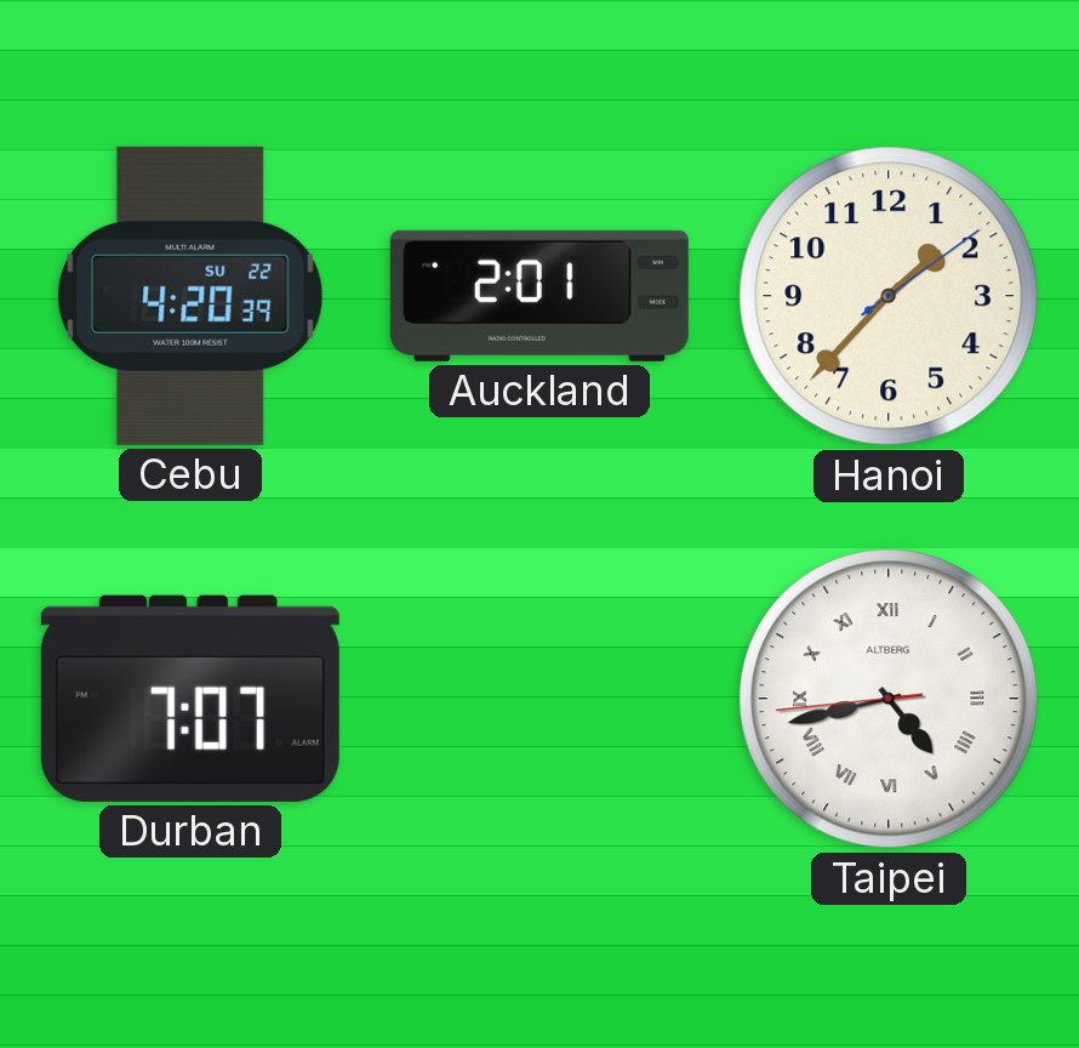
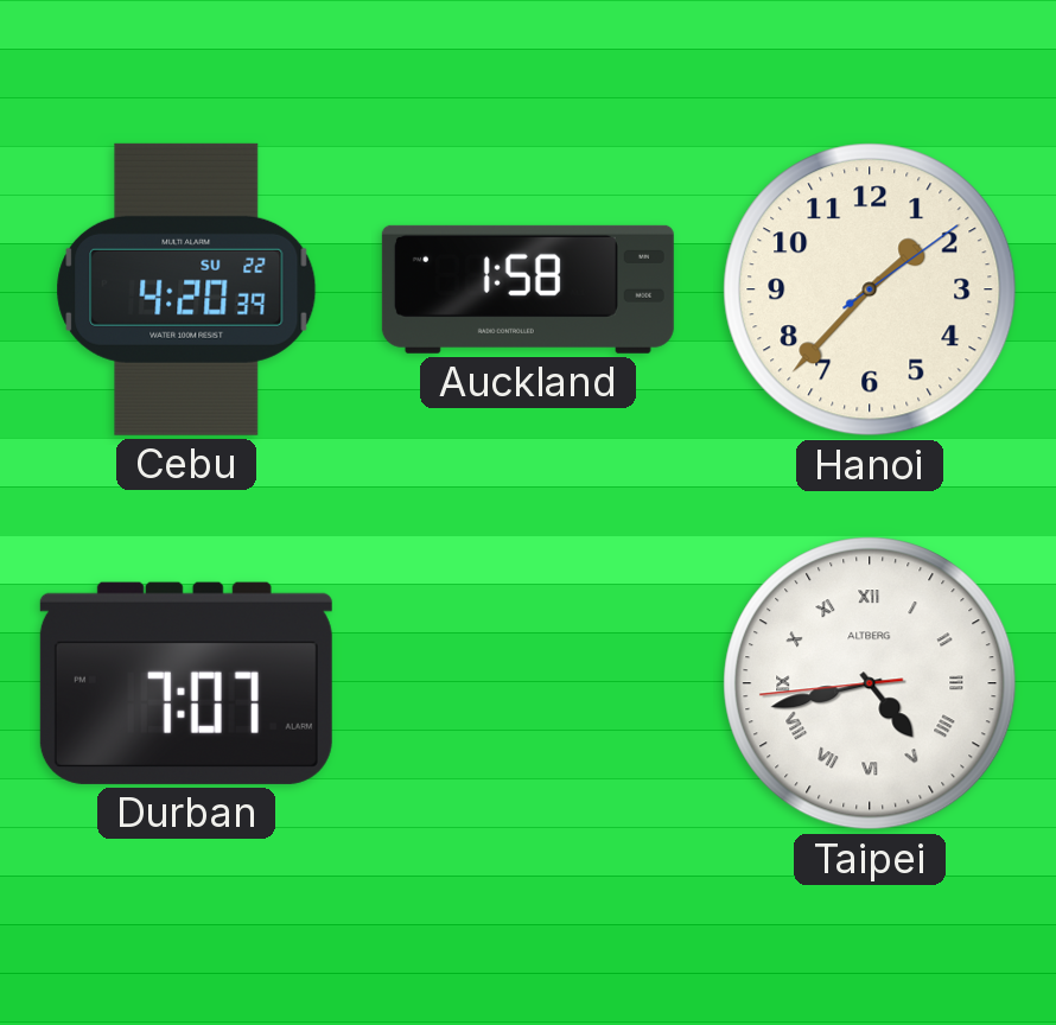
Auckland: 2:01 -> 1:58 (528, 289)
